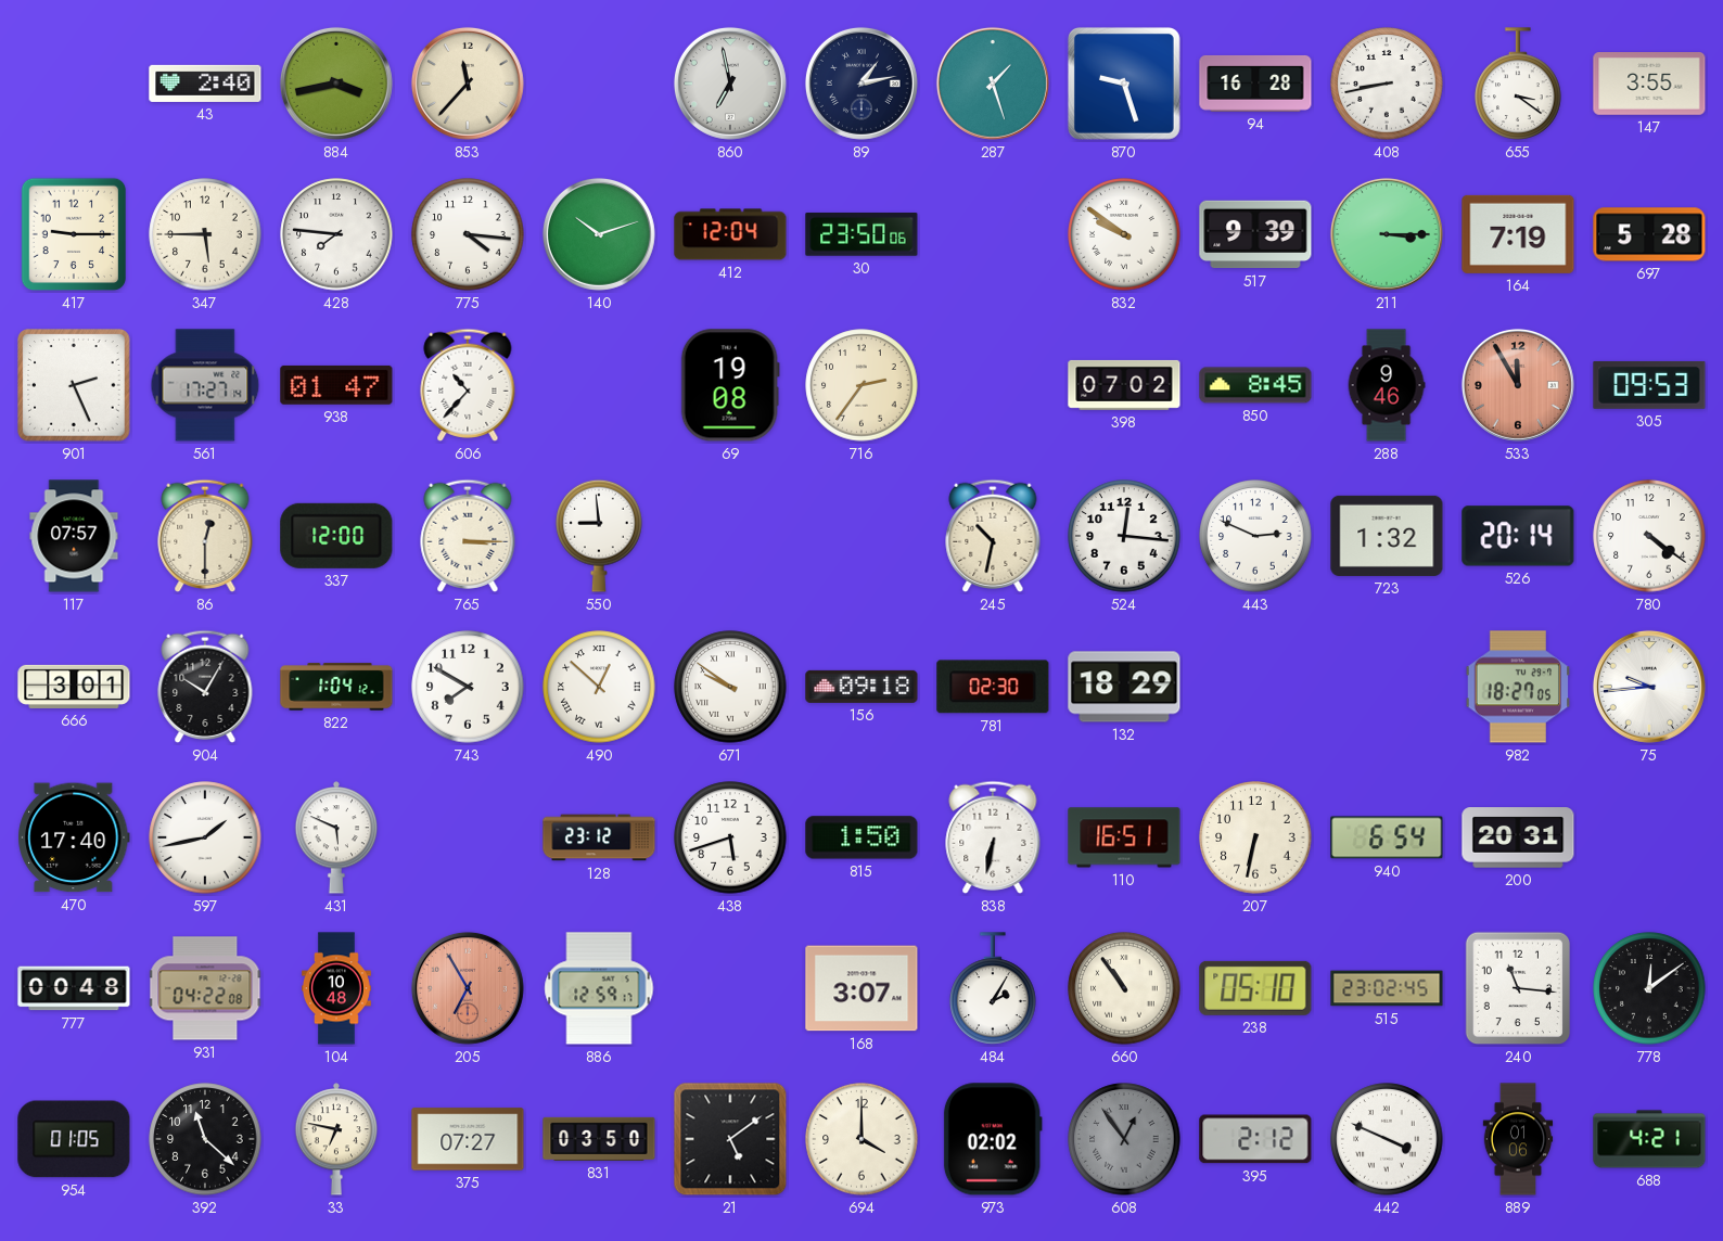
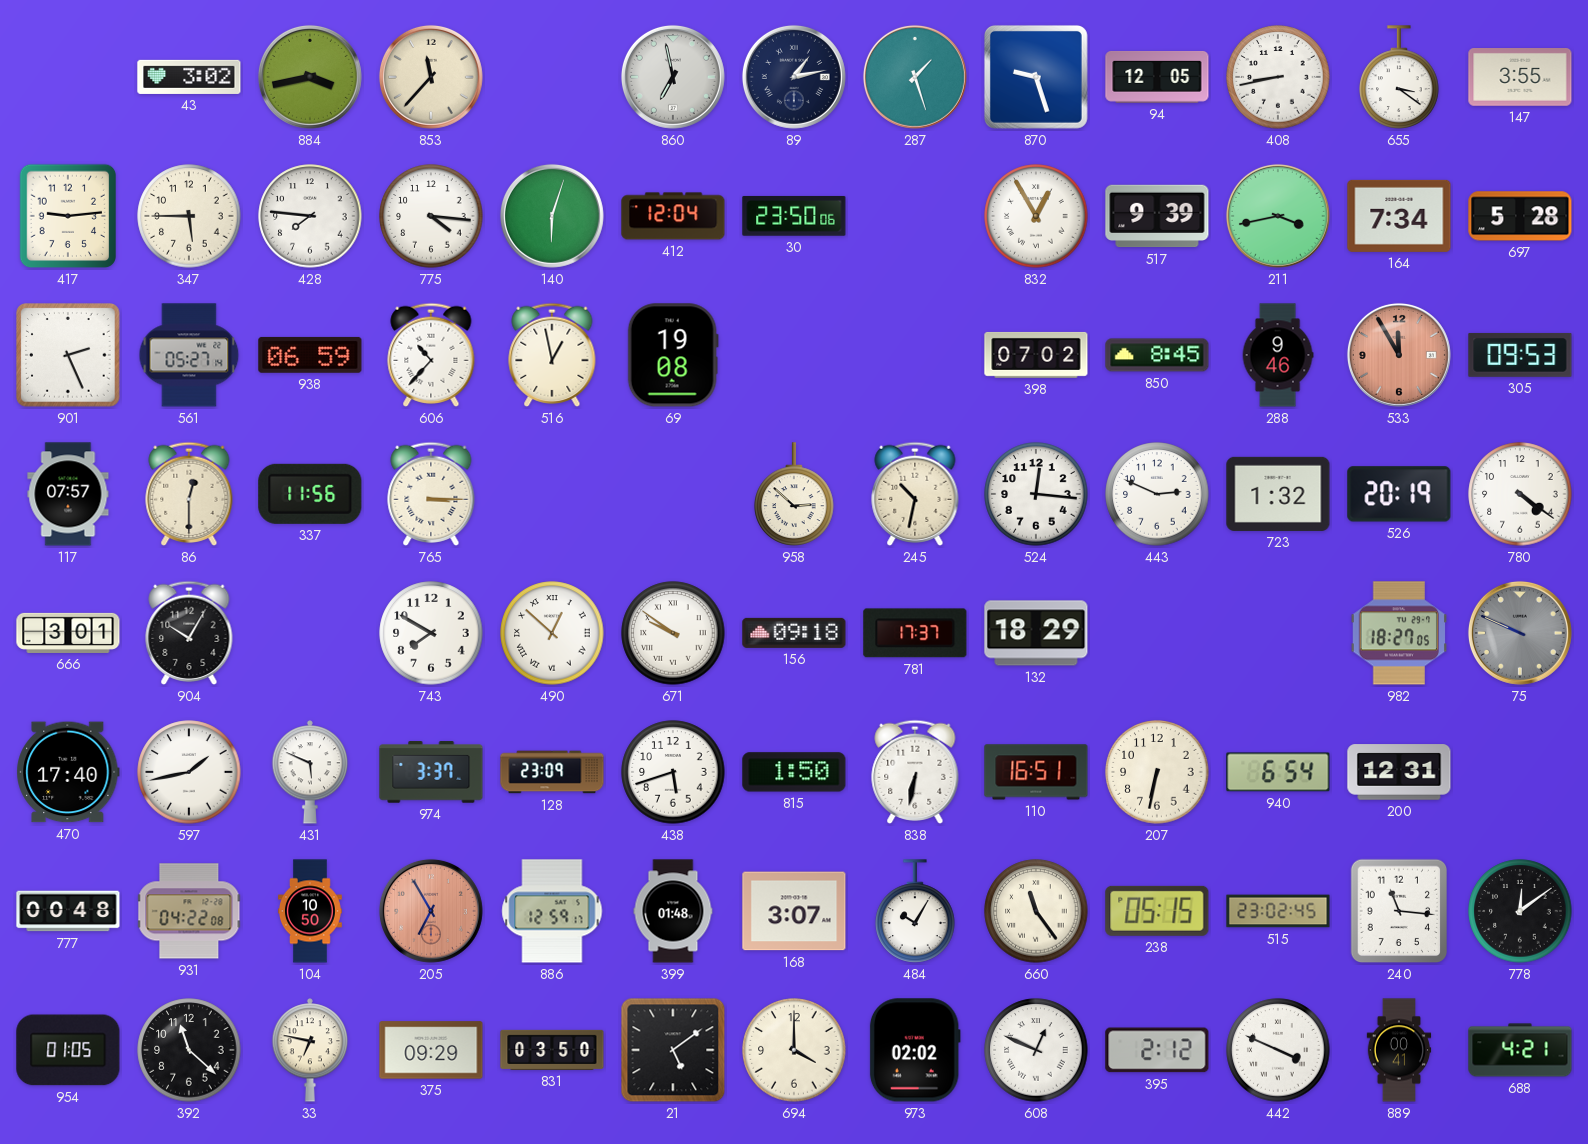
43: 2:40 -> 3:02 (189, 77)
94: 16:28 -> 12:05 (1157, 77)
417: 9:15 -> 9:14 (68, 216)
140: 10:12 -> 6:03 (552, 216)
832: 9:51 -> 12:55 (1036, 216)
211: 3:15 -> 3:43 (1278, 216)
164: 7:19 -> 7:34 (1399, 216)
561: 17:27 -> 05:27 (189, 355)
938: 01:47 -> 06:59 (310, 355)
516: none -> 12:58 (552, 355)
716: 2:36 -> none (861, 385)
337: 12:00 -> 11:56 (310, 494)
550: 8:59 -> none (599, 536)
958: none -> 2:52 (794, 494)
526: 20:14 -> 20:19 (1399, 494)
822: 1:04 -> none (336, 687)
781: 02:30 -> 17:37 (915, 633)
75: 9:44 -> 9:49 (1520, 633)
75 dial: white -> grey (1520, 633)
974: none -> 3:37 (431, 772)
128: 23:12 -> 23:09 (552, 772)
200: 20:31 -> 12:31 (1399, 772)
104: 10:48 -> 10:50 (311, 911)
399: none -> 01:48 (673, 911)
484: 2:05 -> 10:05 (915, 911)
660: 10:54 -> 11:24 (1036, 911)
238: 05:10 -> 05:15 (1157, 911)
375: 07:27 -> 09:29 (431, 1050)
608: 12:54 -> 12:49 (1036, 1050)
608 dial: grey -> white (1036, 1050)
889: 01:06 -> 00:41 (1399, 1050)
